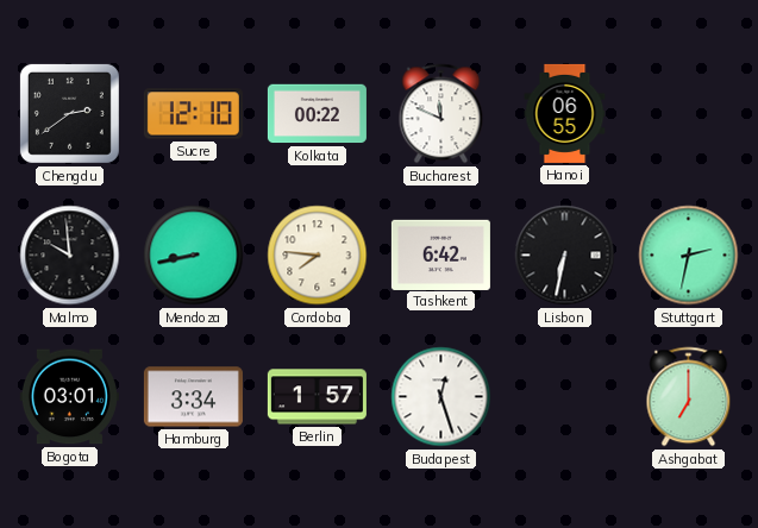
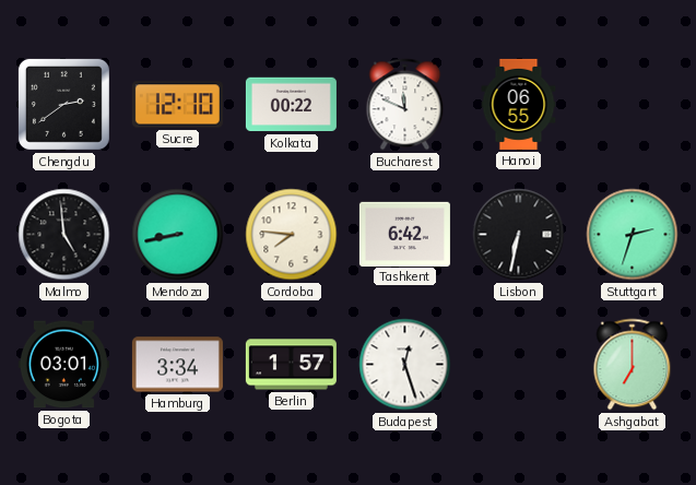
Malmo: 9:59 -> 4:59 (64, 235)
Stuttgart: 2:32 -> 2:33 (633, 235)
